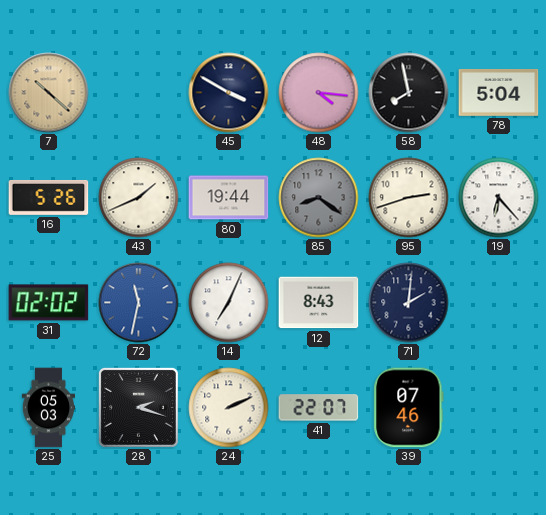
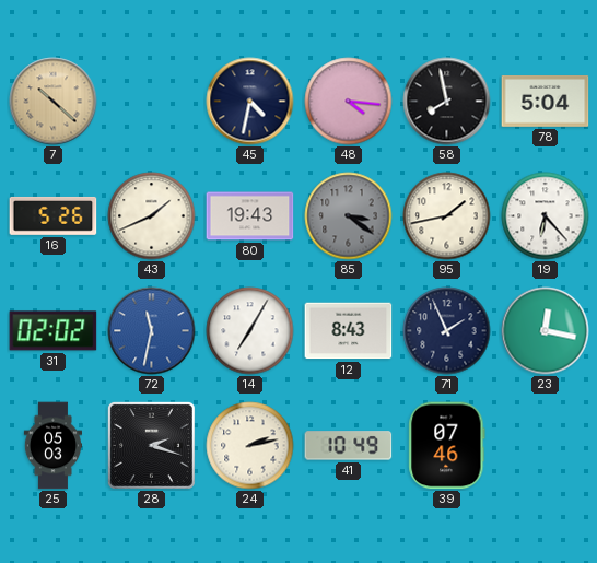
45: 3:50 -> 4:32 (250, 102)
80: 19:44 -> 19:43 (250, 216)
85: 8:21 -> 3:21 (349, 216)
95: 2:42 -> 1:43 (447, 216)
14: 7:04 -> 7:05 (250, 331)
71: 2:01 -> 1:56 (447, 331)
23: none -> 12:17 (546, 331)
24: 2:11 -> 2:13 (250, 446)
41: 22:07 -> 10:49 (349, 446)
